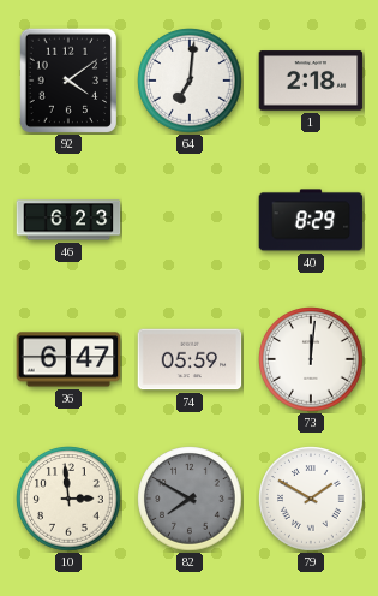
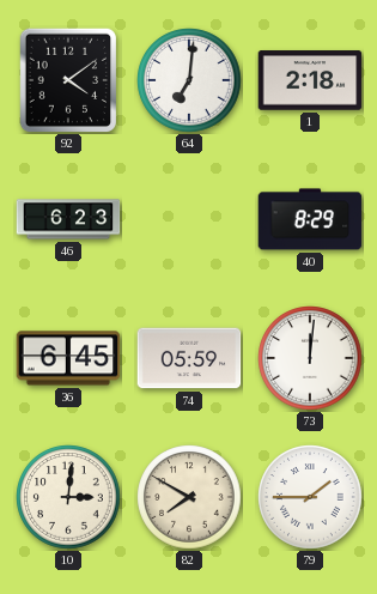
36: 6:47 -> 6:45 (68, 358)
10: 2:59 -> 3:01 (68, 497)
82 dial: grey -> cream (189, 497)
79: 1:50 -> 1:45 (310, 497)
